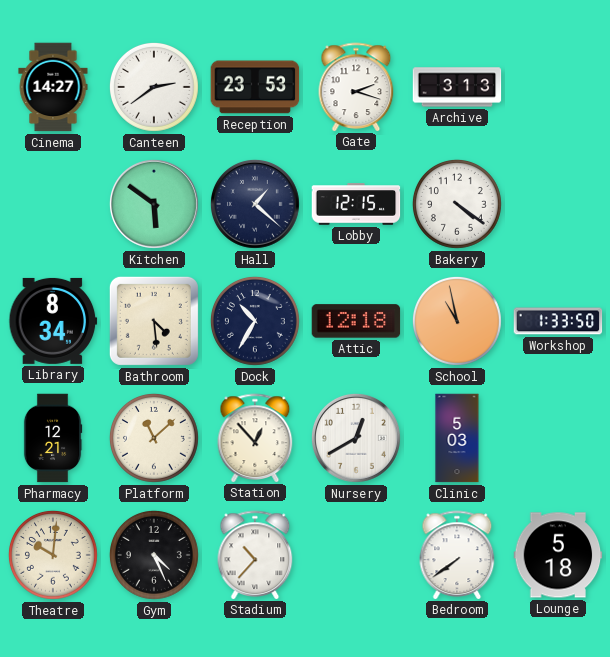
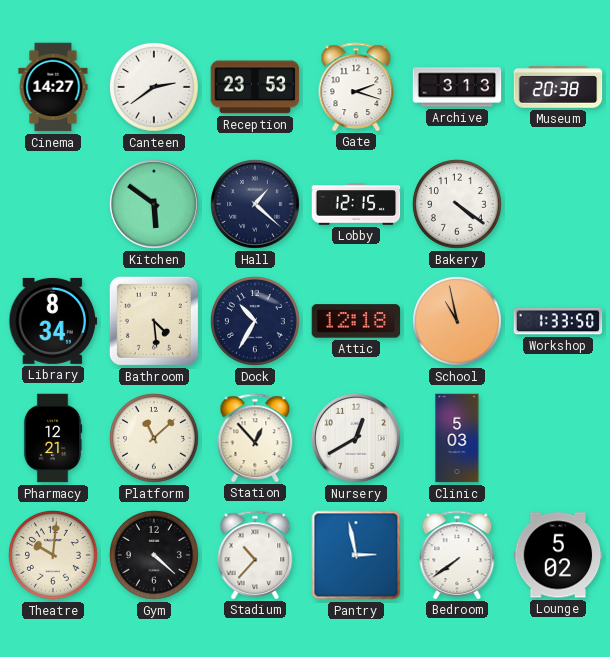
Museum: none -> 20:38 (558, 87)
Gym: 4:26 -> 4:22 (154, 555)
Pantry: none -> 2:58 (356, 555)
Lounge: 5:18 -> 5:02 (558, 555)
